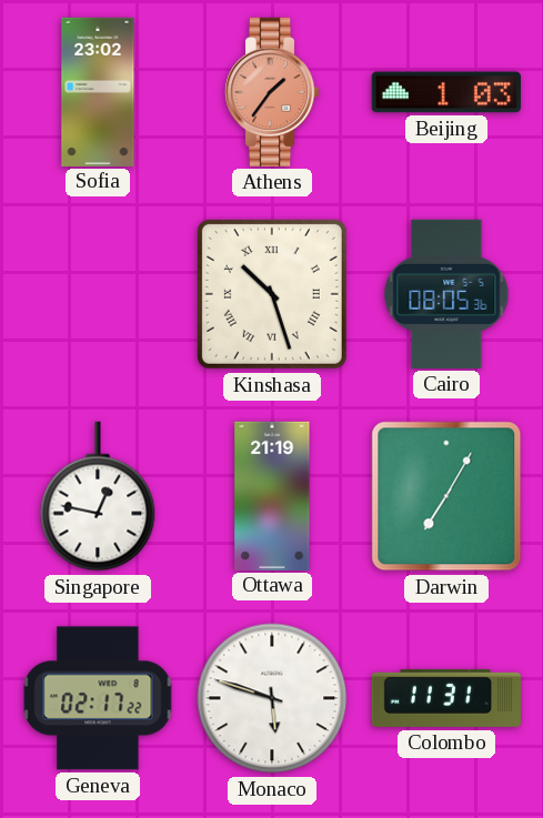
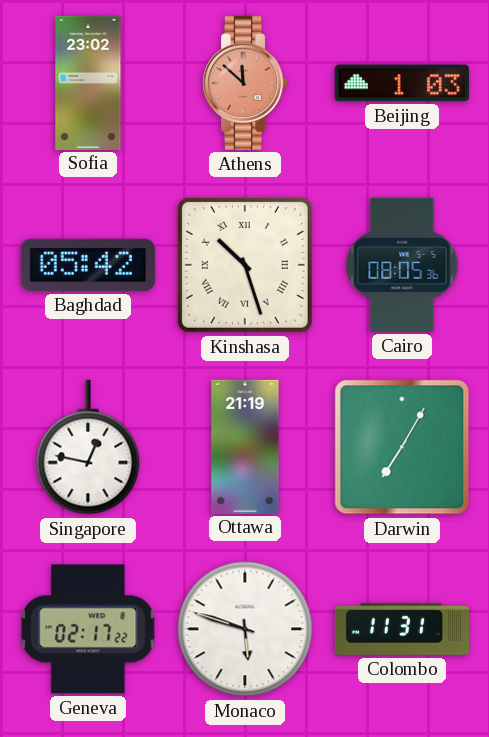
Athens: 1:36 -> 11:52 (245, 83)
Baghdad: none -> 05:42 (88, 265)
